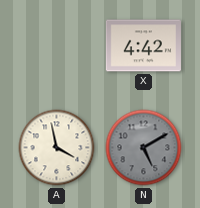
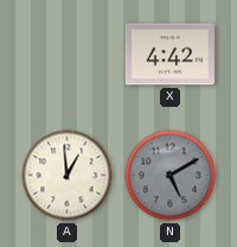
A: 3:58 -> 12:59 (68, 176)
